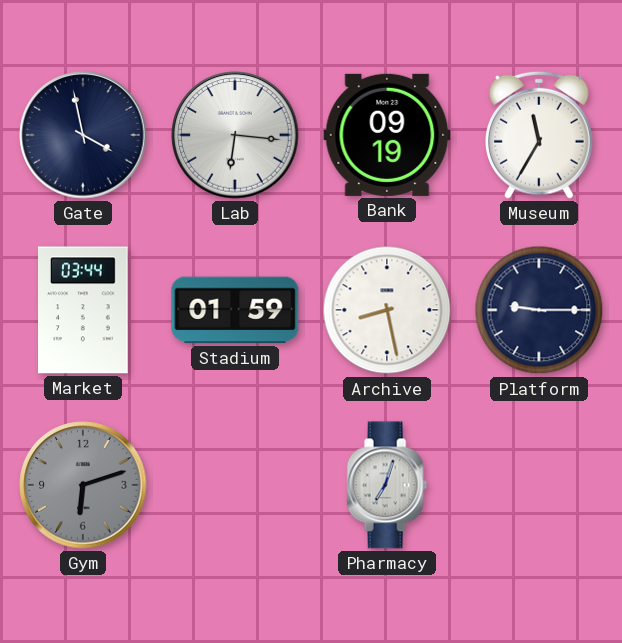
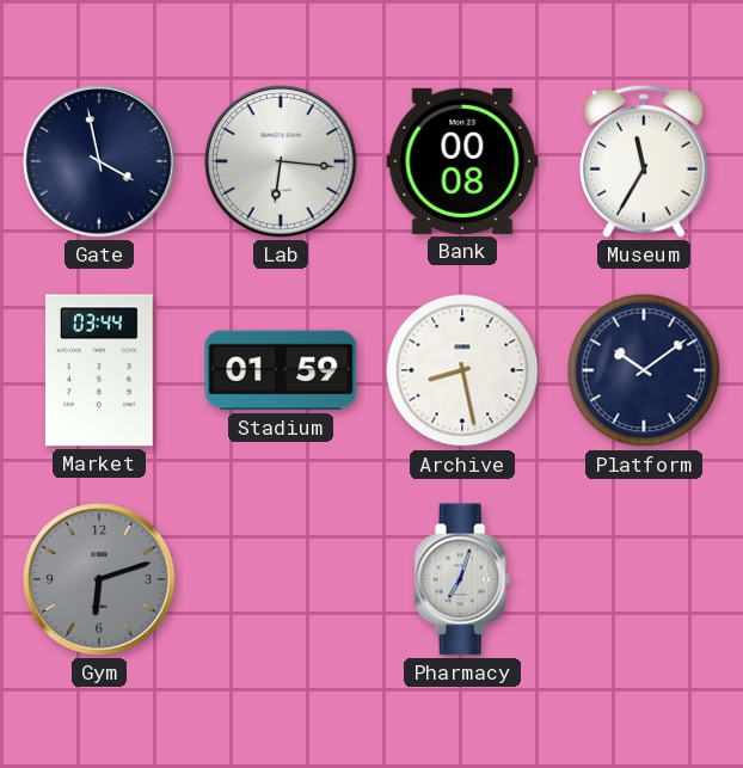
Bank: 09:19 -> 00:08 (462, 161)
Platform: 9:15 -> 10:09 (644, 370)
